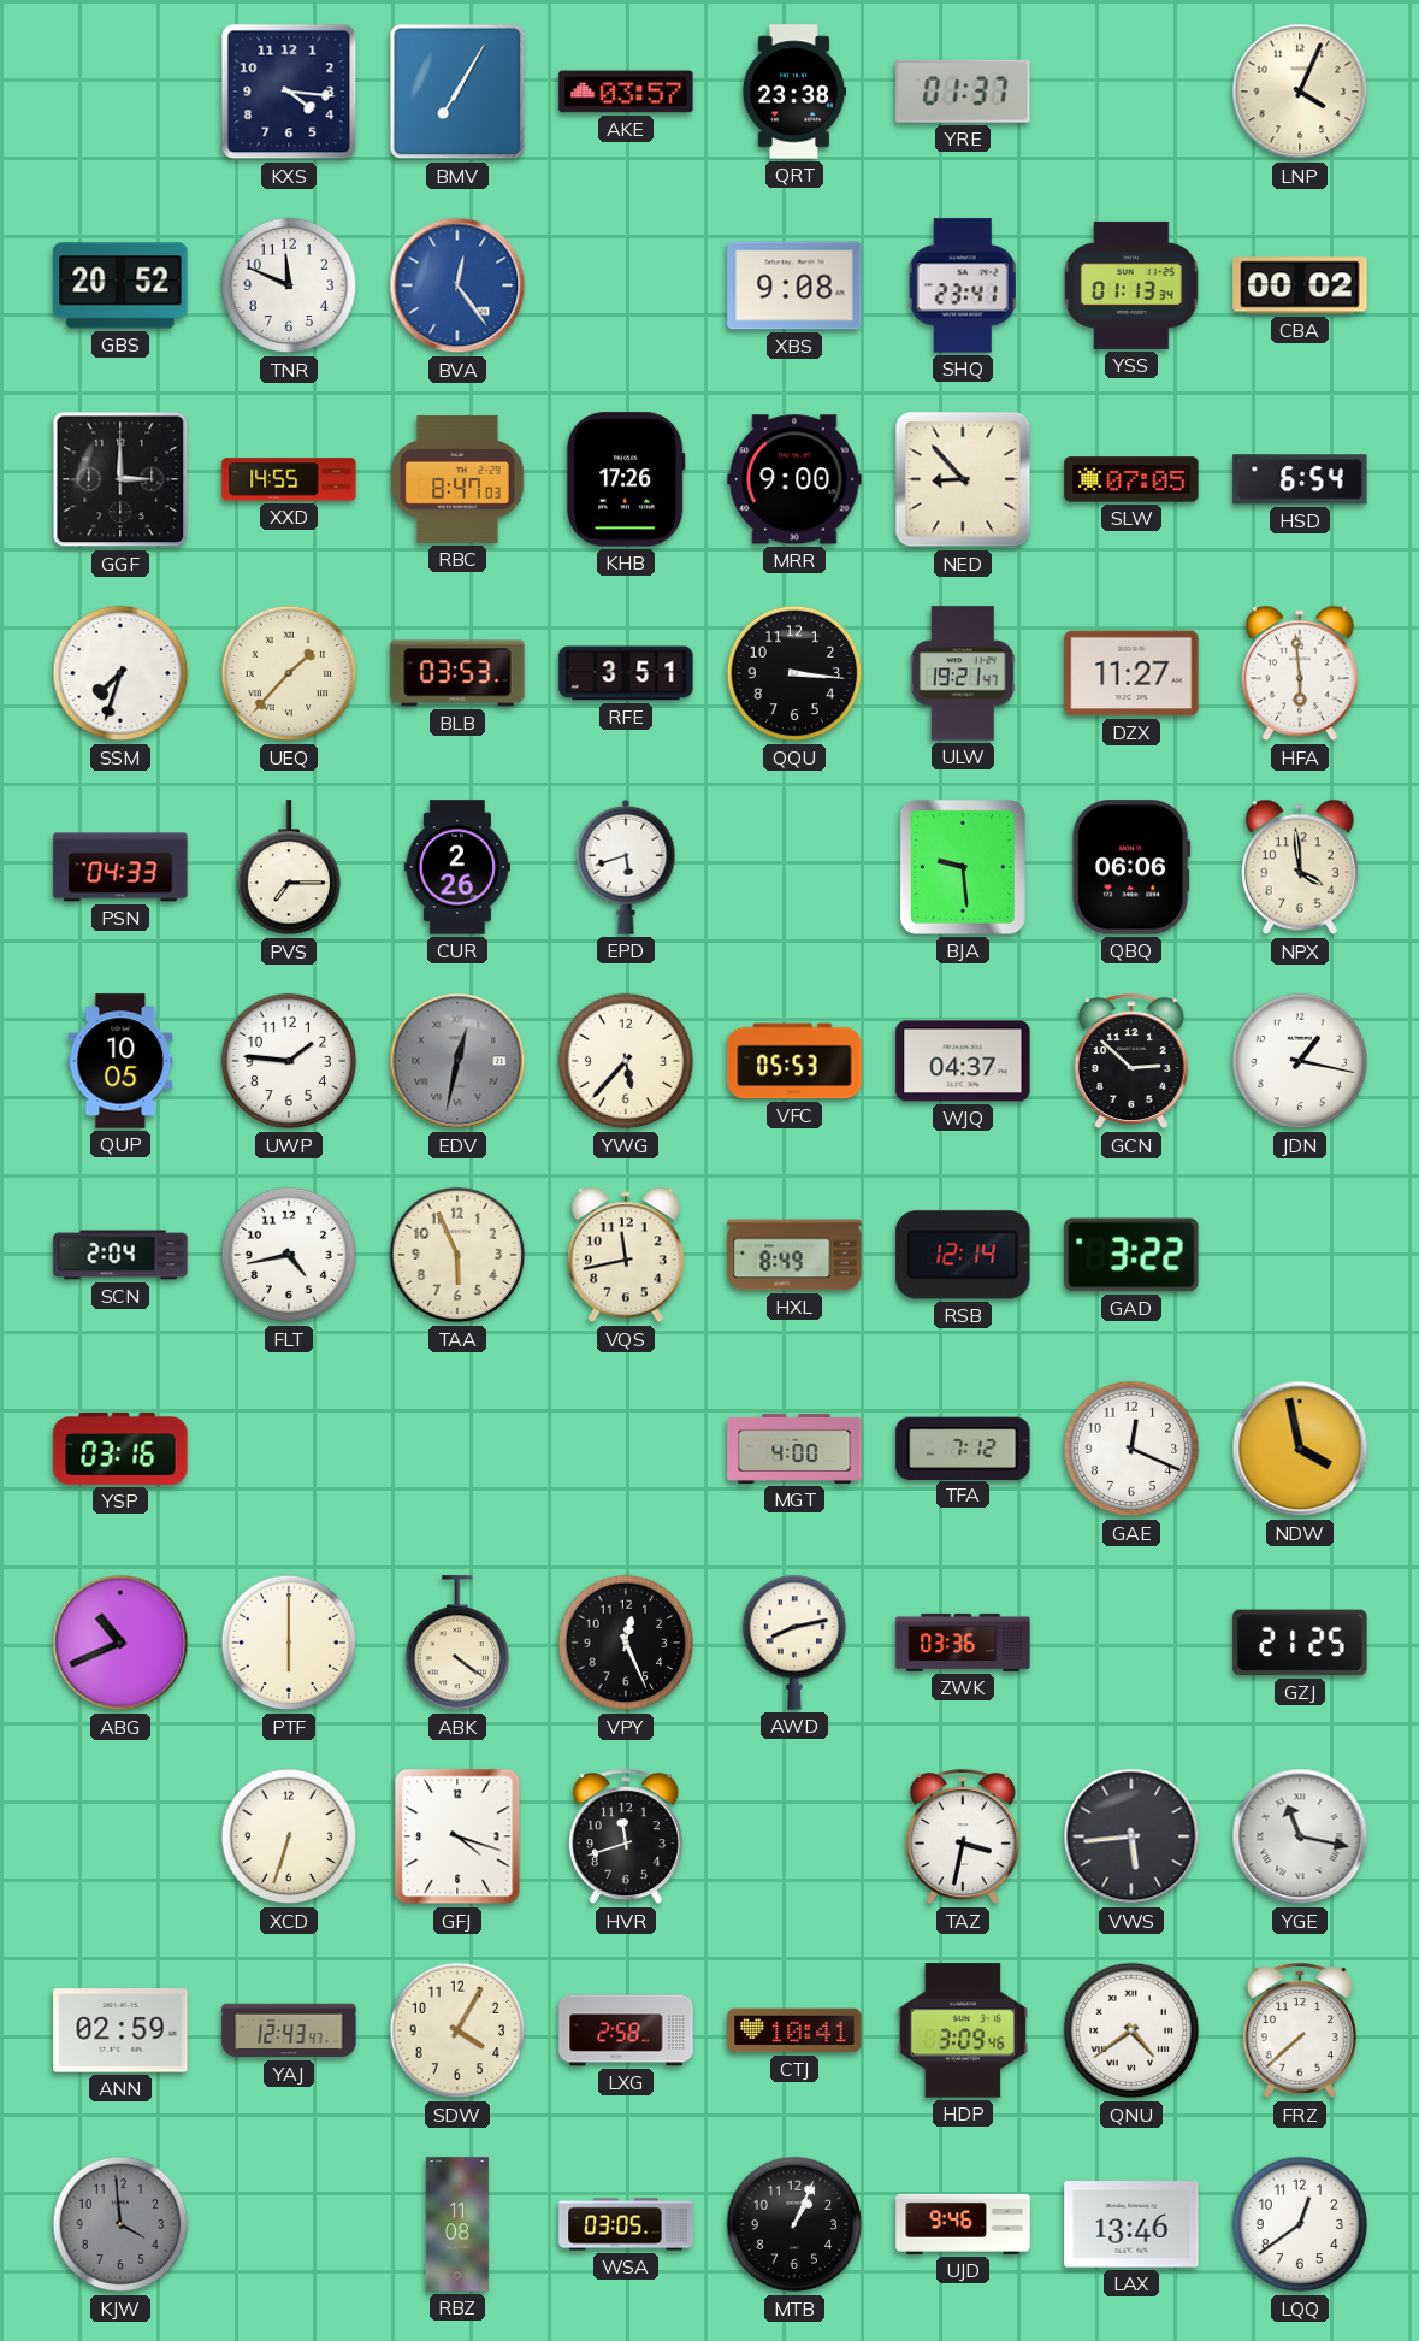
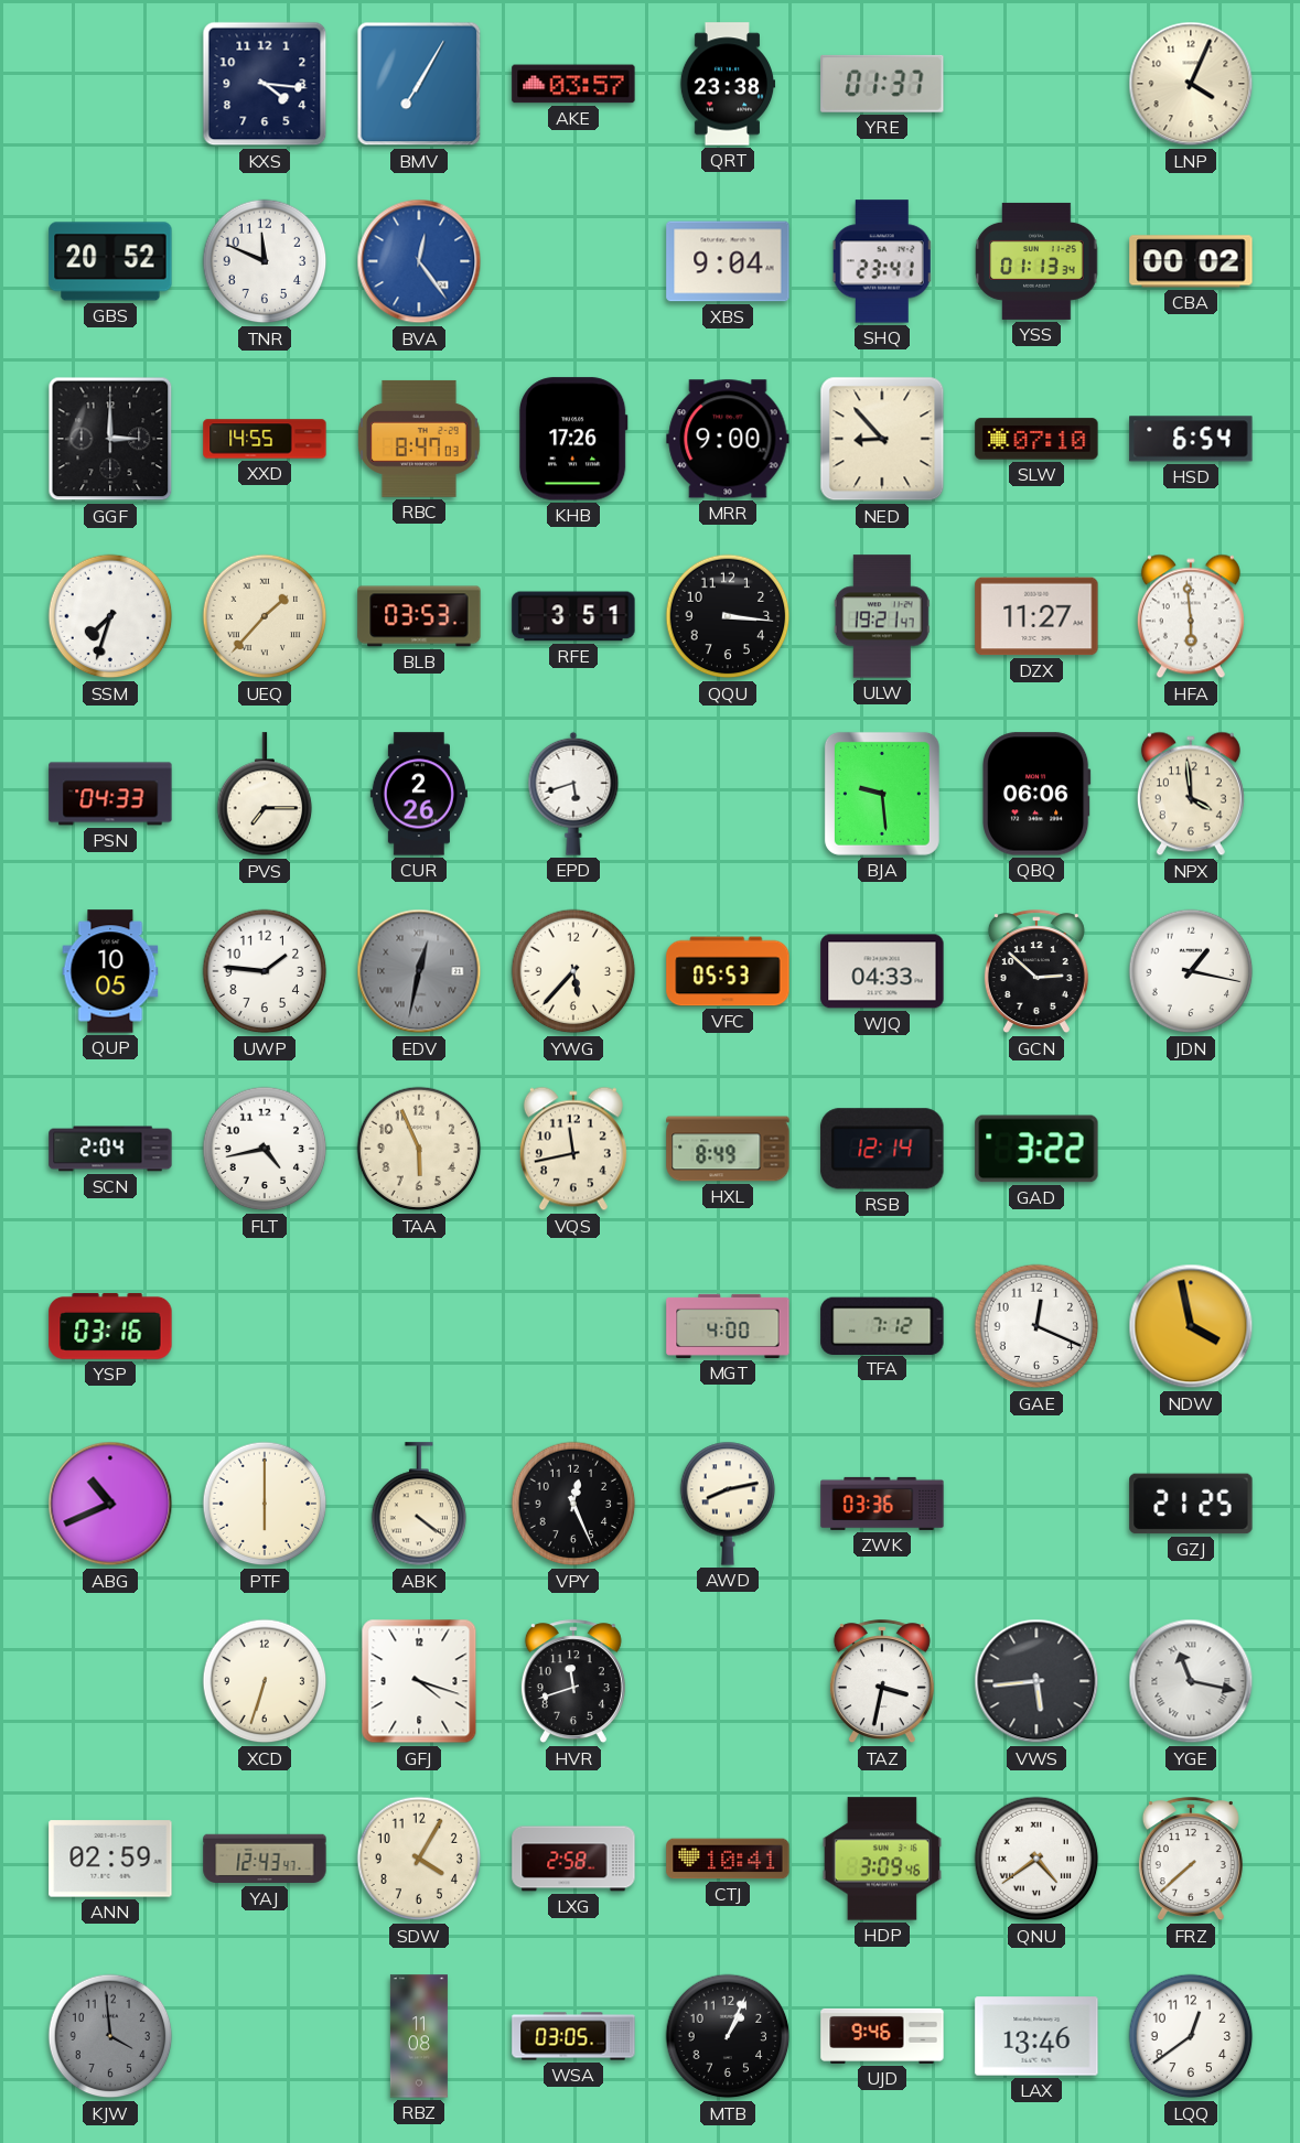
XBS: 9:08 -> 9:04 (728, 261)
SLW: 07:05 -> 07:10 (1036, 439)
WJQ: 04:37 -> 04:33 (882, 971)
